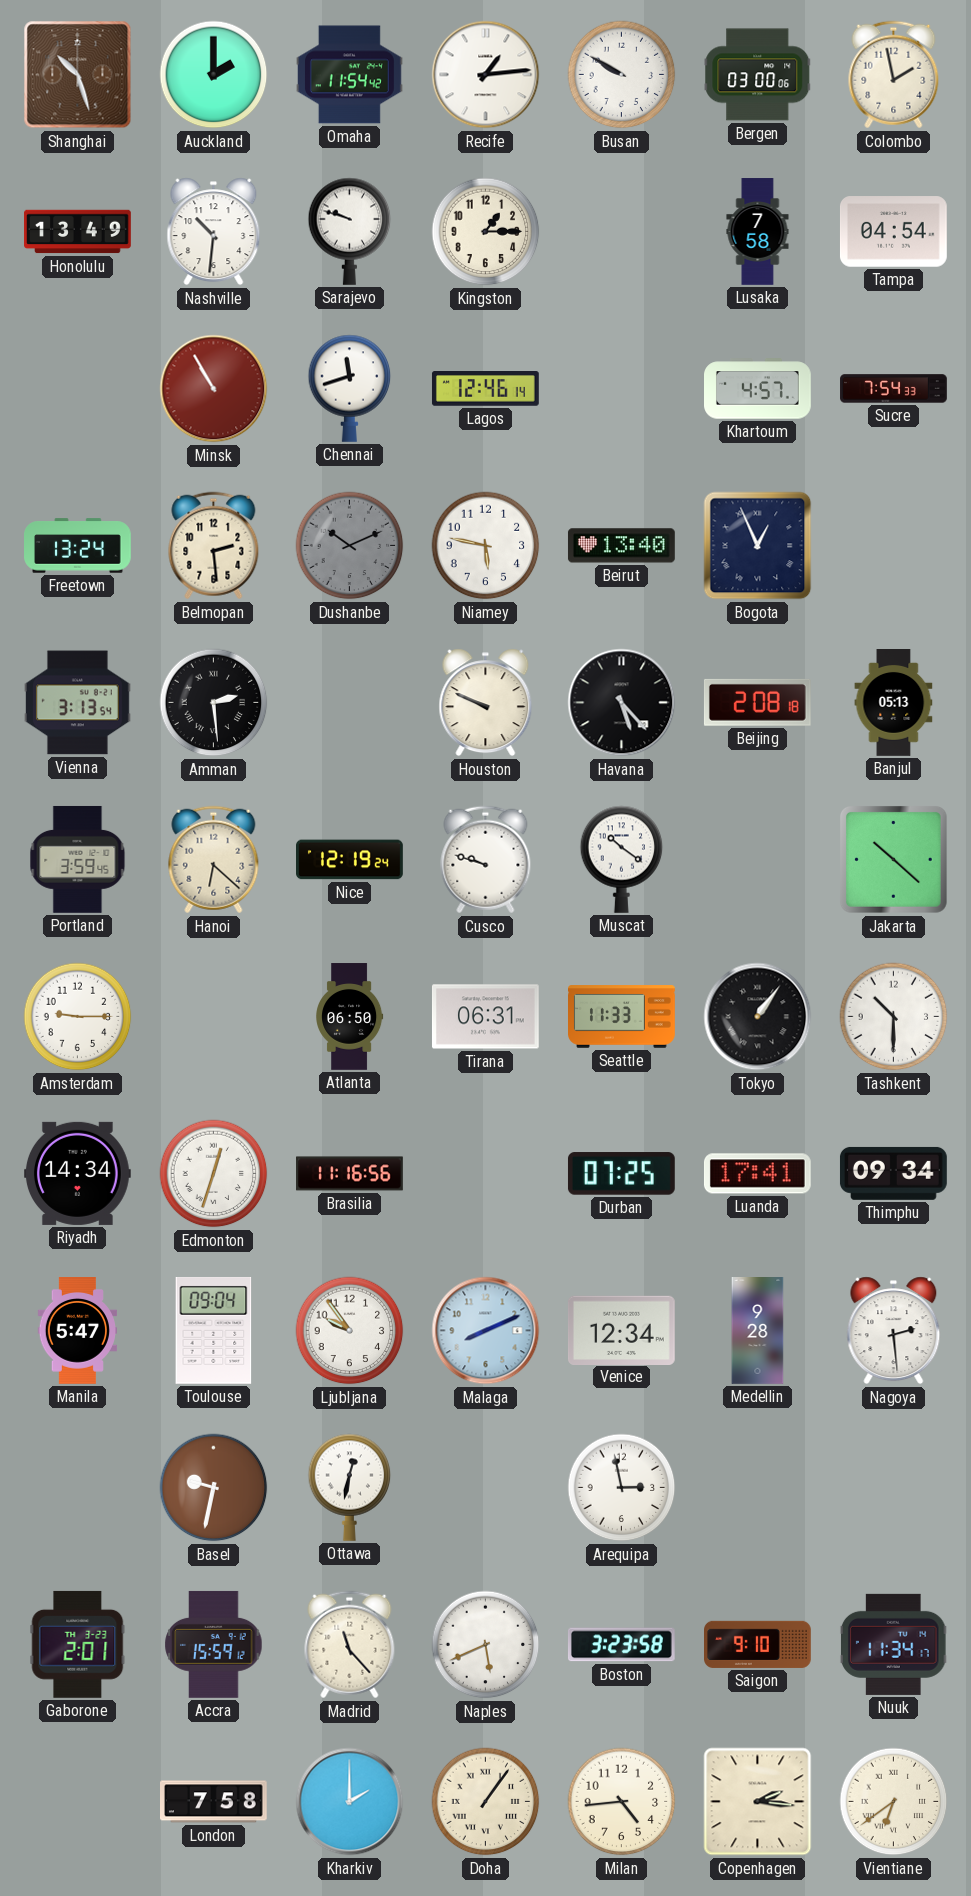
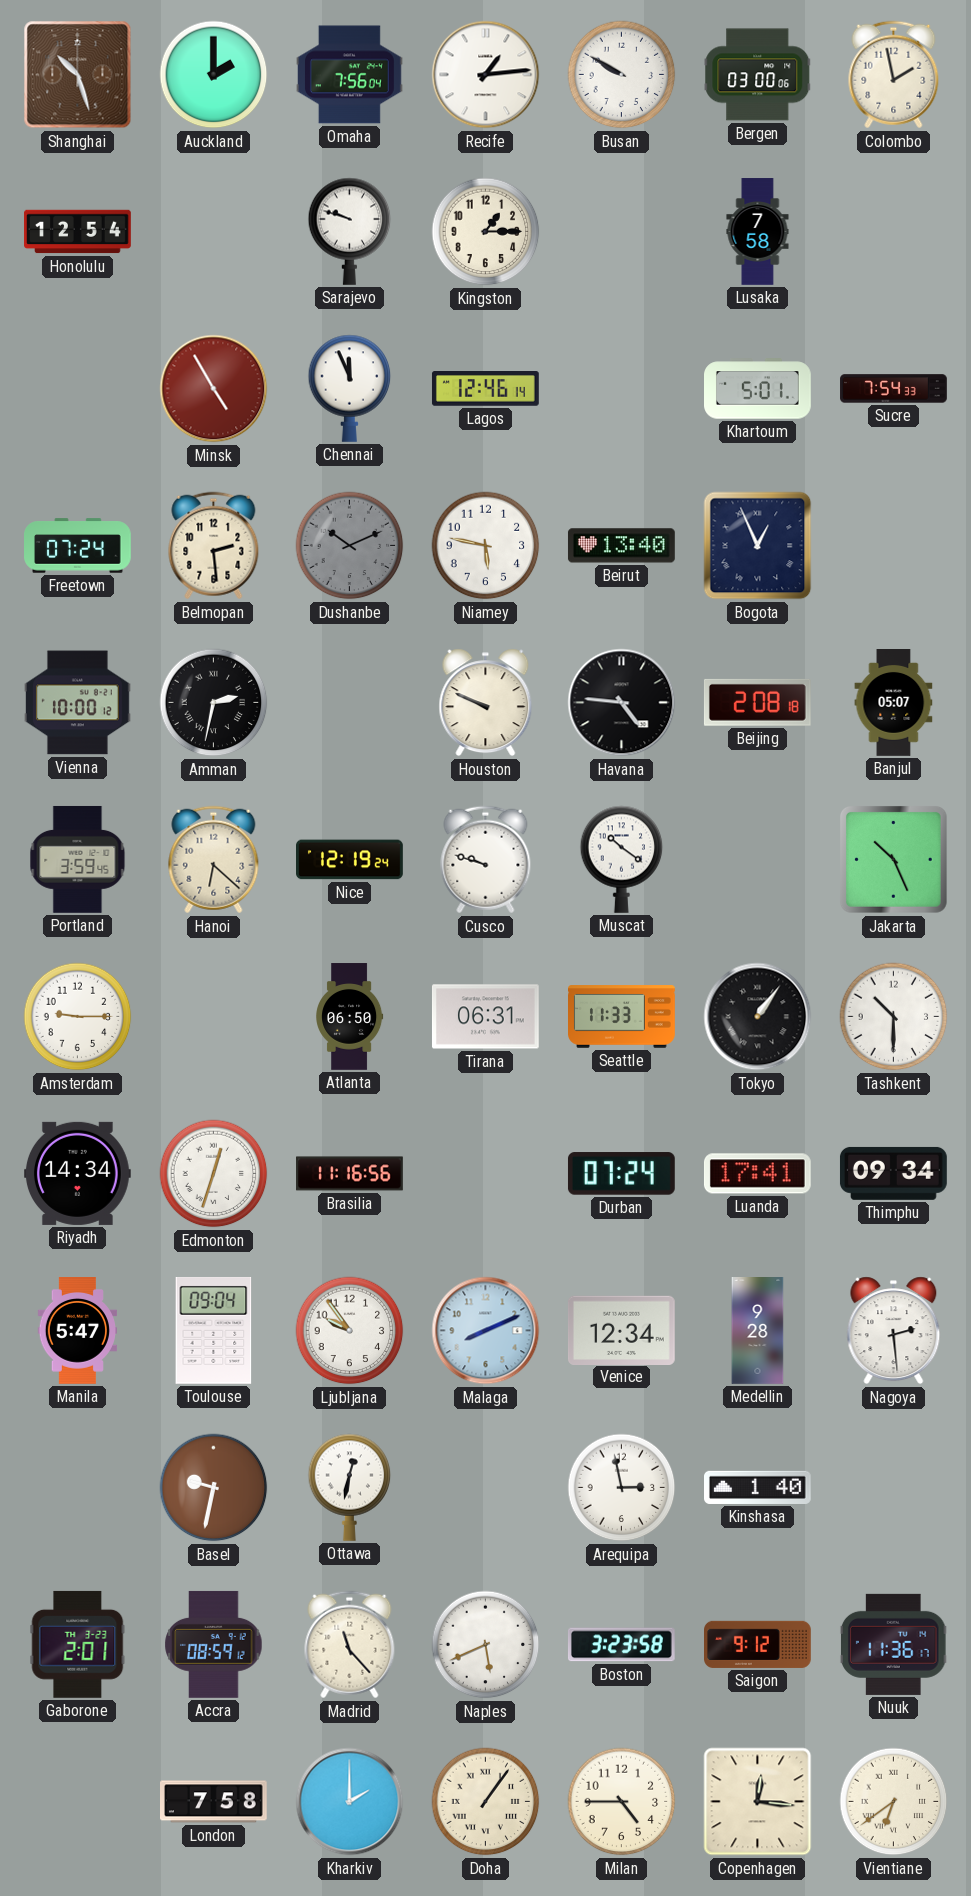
Omaha: 11:54 -> 7:56 (350, 75)
Honolulu: 13:49 -> 12:54 (78, 232)
Nashville: 10:31 -> none (214, 232)
Tampa: 04:54 -> none (893, 232)
Minsk: 10:55 -> 4:55 (214, 389)
Chennai: 11:42 -> 11:56 (350, 388)
Khartoum: 4:57 -> 5:01 (758, 389)
Freetown: 13:24 -> 07:24 (78, 546)
Vienna: 3:13 -> 10:00 (78, 703)
Amman: 2:29 -> 2:32 (214, 703)
Havana: 5:23 -> 4:46 (622, 703)
Banjul: 05:13 -> 05:07 (894, 703)
Jakarta: 10:22 -> 10:26 (894, 860)
Durban: 07:25 -> 07:24 (621, 1174)
Kinshasa: none -> 1:40 (758, 1487)
Accra: 15:59 -> 08:59 (214, 1644)
Saigon: 9:10 -> 9:12 (758, 1644)
Nuuk: 11:34 -> 11:36 (894, 1644)
Milan: 4:44 -> 4:45 (622, 1802)
Copenhagen: 2:16 -> 12:16 (758, 1802)
